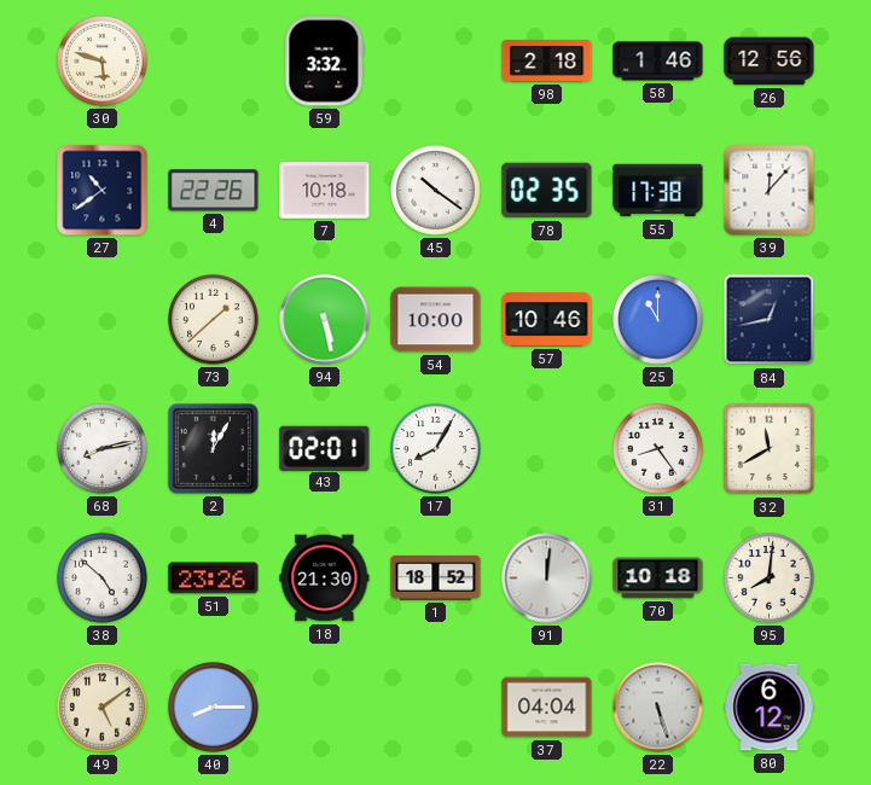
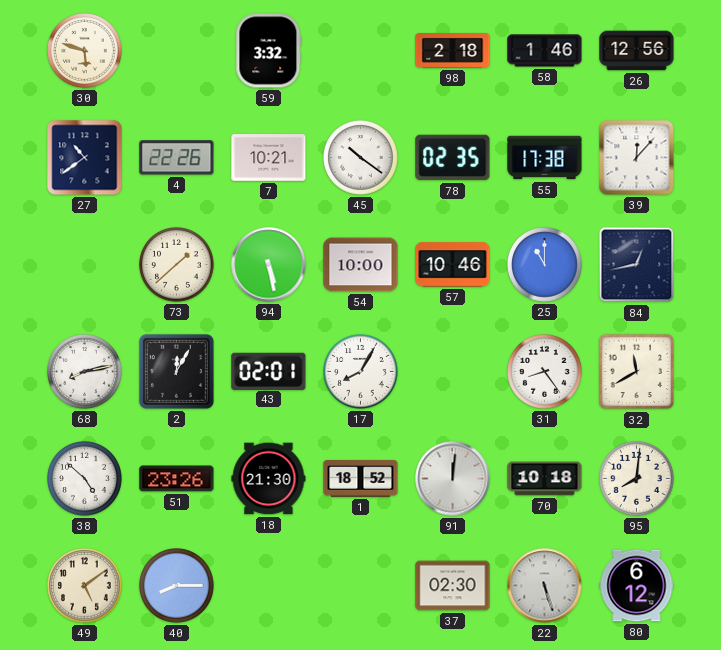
7: 10:18 -> 10:21 (269, 158)
37: 04:04 -> 02:30 (453, 586)
